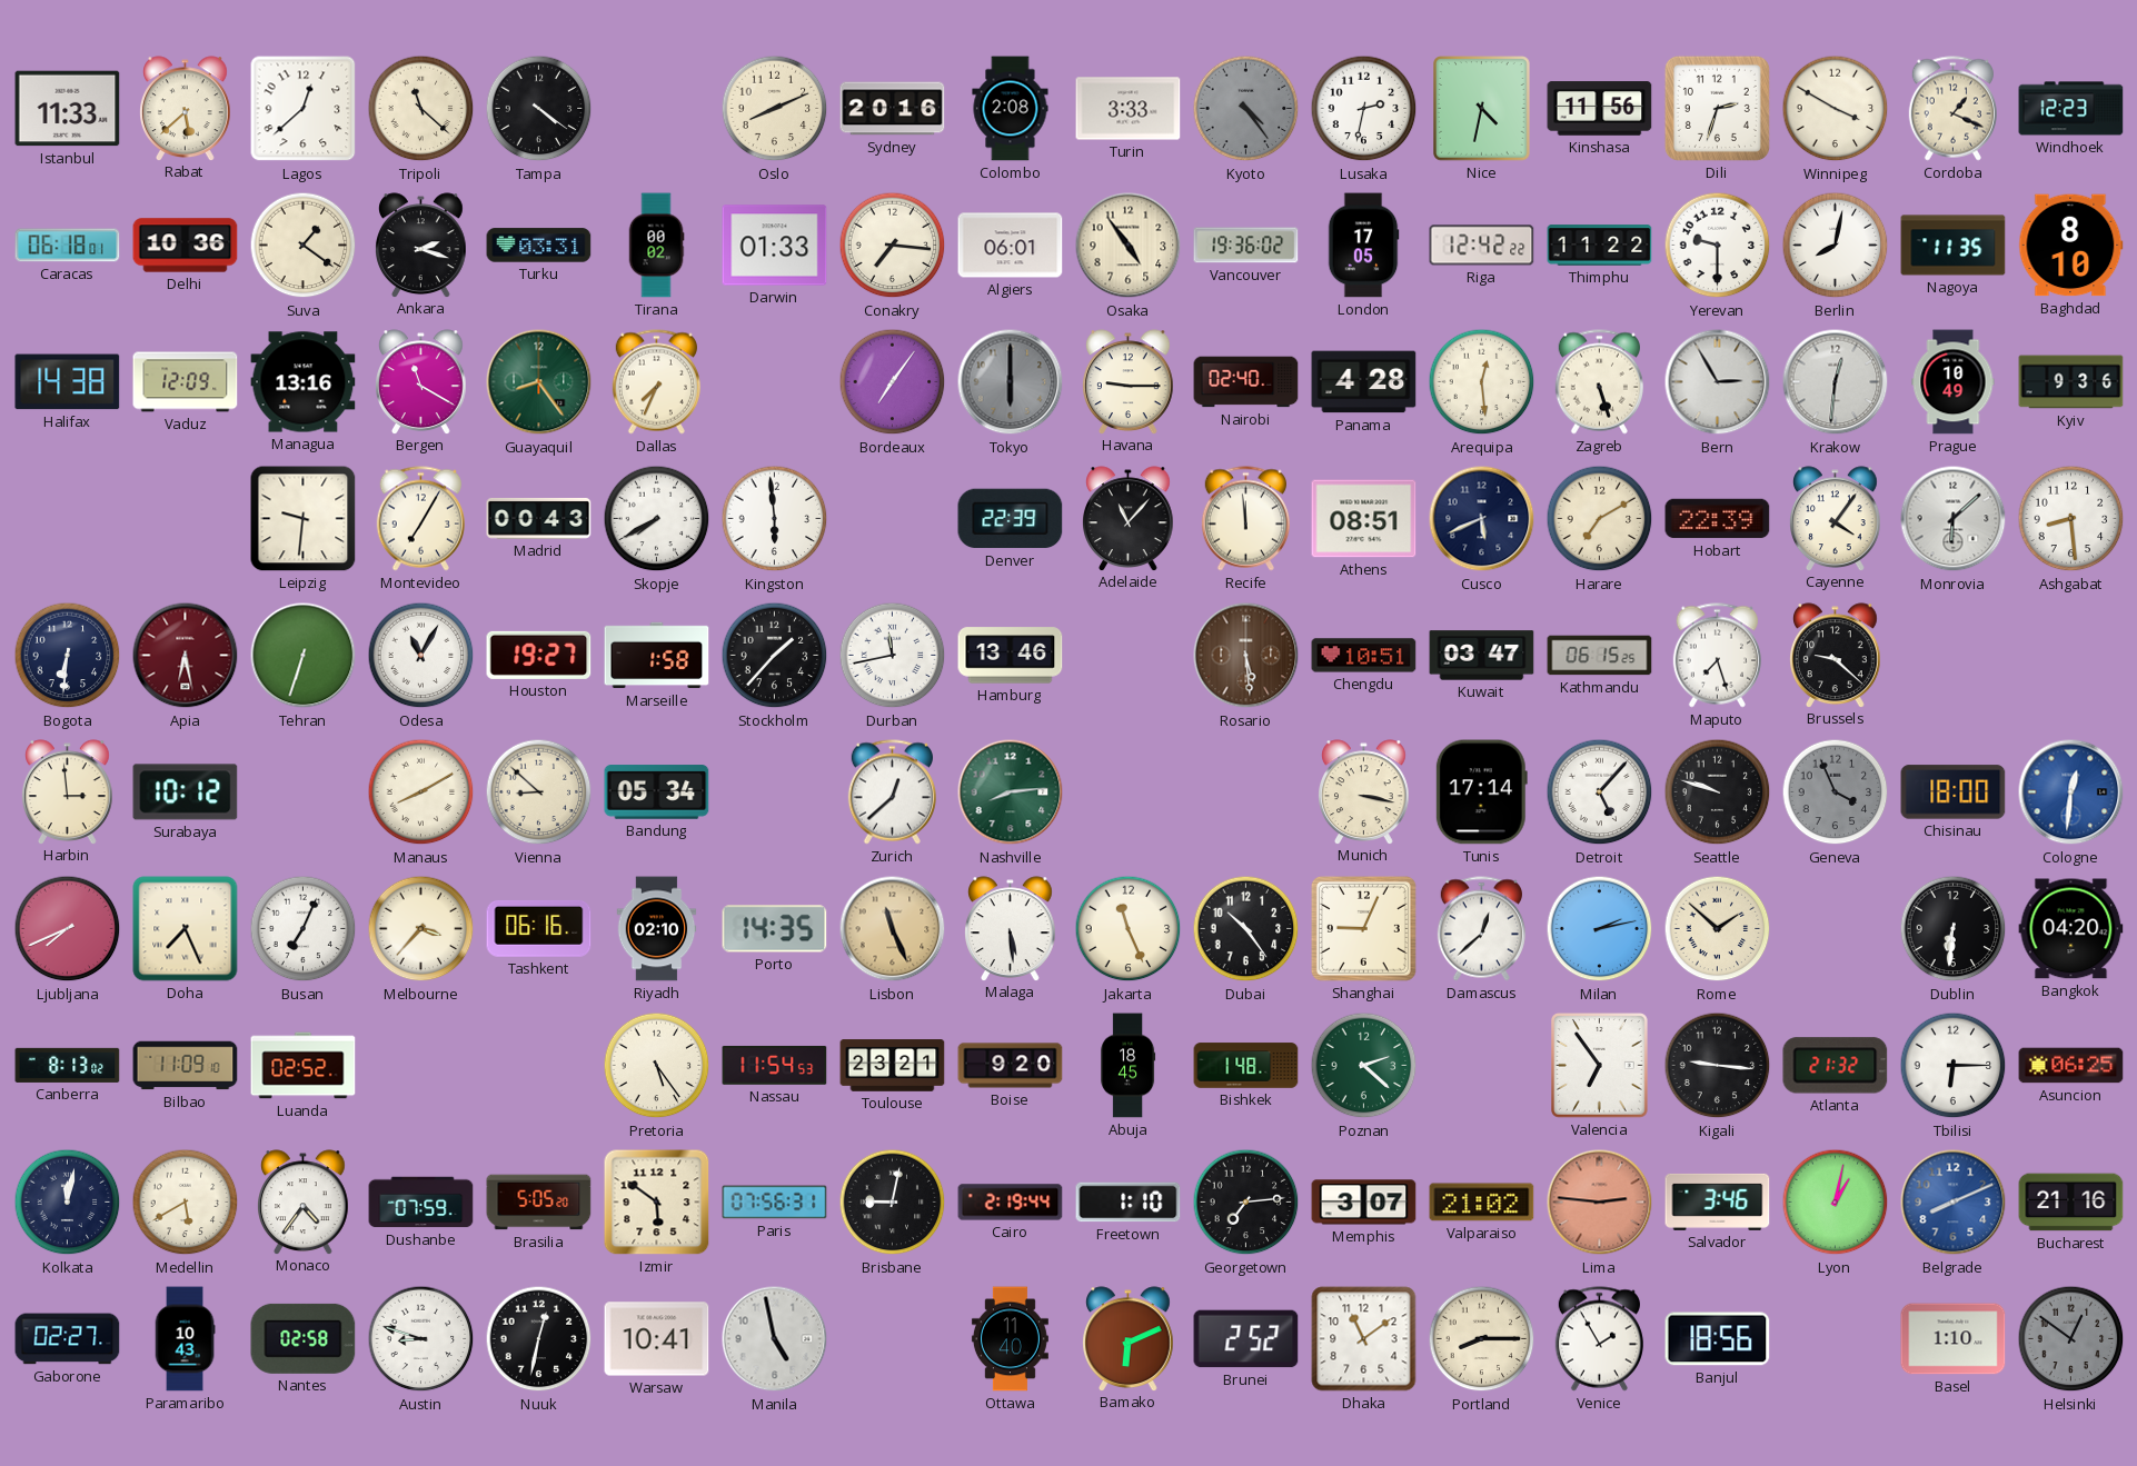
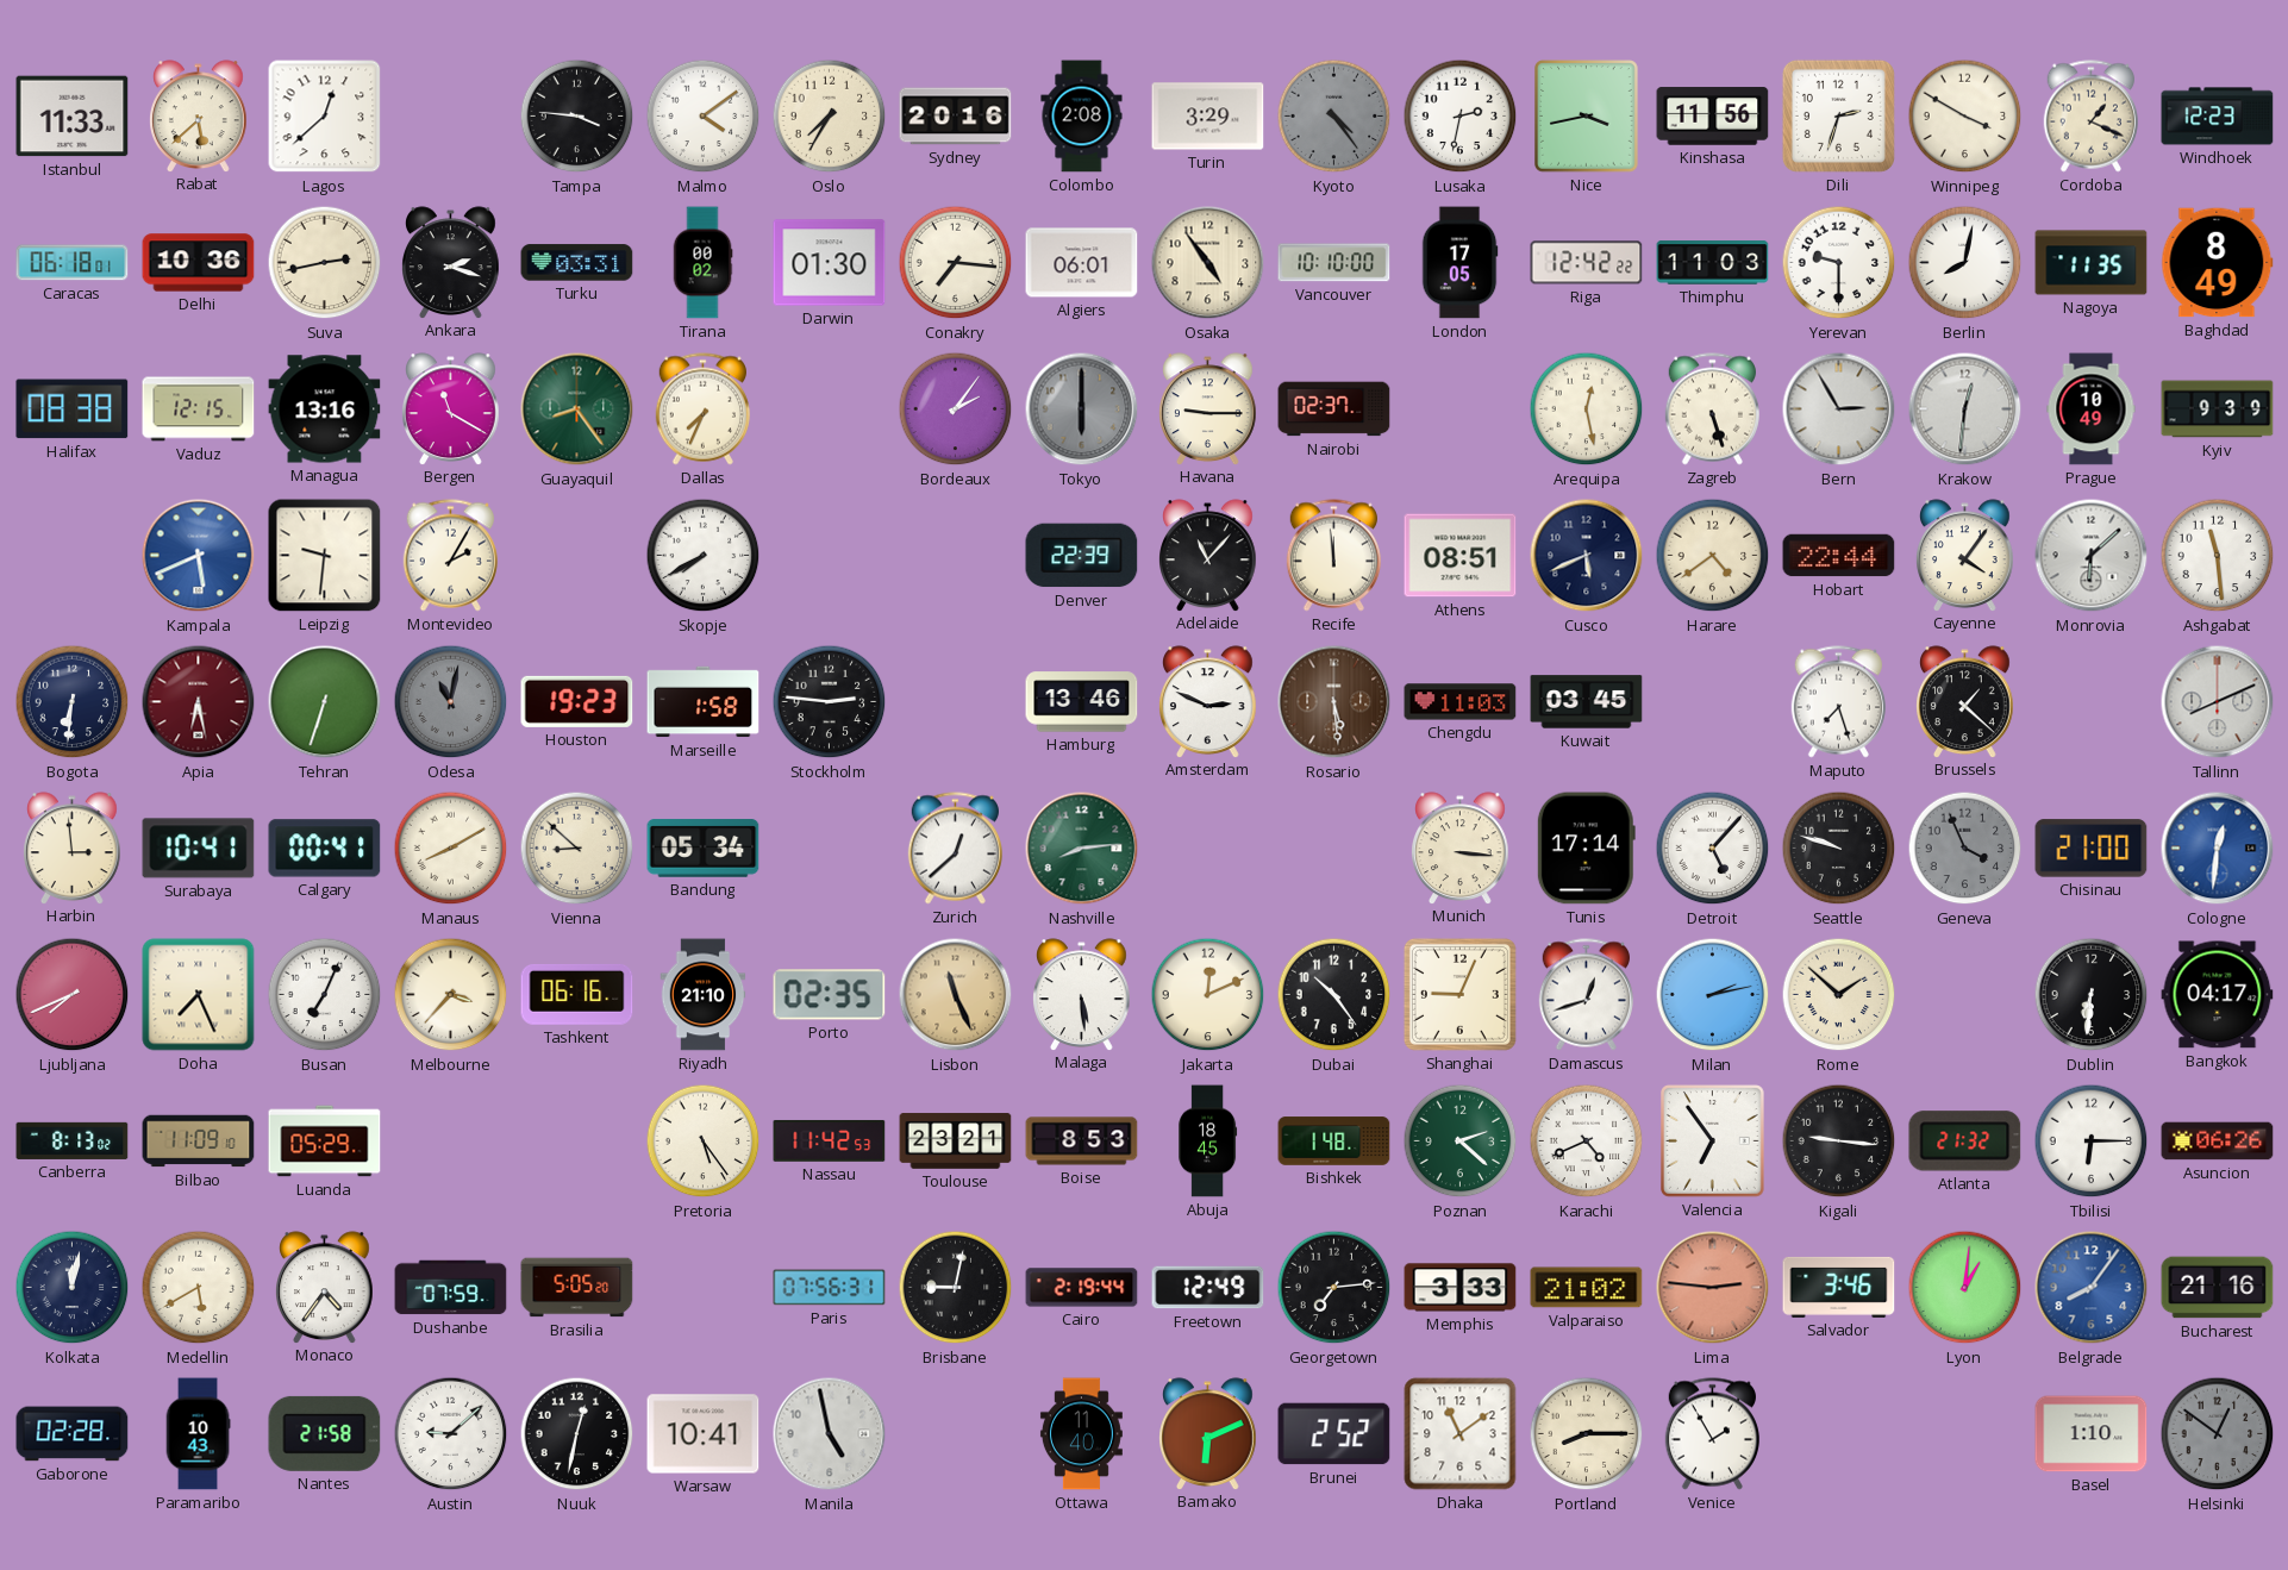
Tripoli: 11:22 -> none (421, 109)
Tampa: 4:21 -> 3:46 (577, 117)
Malmo: none -> 4:09 (704, 117)
Oslo: 8:11 -> 7:35 (830, 117)
Turin: 3:33 -> 3:29 (1208, 117)
Nice: 4:32 -> 3:43 (1587, 117)
Suva: 1:21 -> 2:43 (325, 263)
Darwin: 01:33 -> 01:30 (830, 263)
Vancouver: 19:36 -> 10:10 (1334, 263)
Thimphu: 11:22 -> 11:03 (1713, 263)
Baghdad: 8:10 -> 8:49 (2218, 263)
Halifax: 14:38 -> 08:38 (73, 409)
Vaduz: 12:09 -> 12:15 (199, 409)
Bordeaux: 7:06 -> 2:06 (956, 409)
Nairobi: 02:40 -> 02:37 (1334, 409)
Panama: 4:28 -> none (1364, 382)
Arequipa: 12:29 -> 12:28 (1587, 409)
Kyiv: 9:36 -> 9:39 (2218, 409)
Kampala: none -> 5:41 (199, 556)
Montevideo: 7:05 -> 2:05 (450, 556)
Madrid: 00:43 -> none (539, 518)
Kingston: 5:59 -> none (775, 519)
Harare: 7:10 -> 4:39 (1713, 556)
Hobart: 22:39 -> 22:44 (1839, 556)
Ashgabat: 8:29 -> 11:29 (2218, 556)
Odesa: 11:05 -> 11:02 (451, 702)
Odesa dial: white -> grey (451, 702)
Houston: 19:27 -> 19:23 (577, 701)
Stockholm: 1:37 -> 2:46 (830, 702)
Durban: 11:43 -> none (893, 656)
Amsterdam: none -> 2:49 (1208, 701)
Chengdu: 10:51 -> 11:03 (1461, 702)
Kuwait: 03:47 -> 03:45 (1587, 702)
Kathmandu: 06:15 -> none (1600, 656)
Brussels: 9:22 -> 1:22 (1965, 701)
Tallinn: none -> 8:11 (2218, 702)
Surabaya: 10:12 -> 10:41 (199, 849)
Calgary: none -> 00:41 (325, 849)
Munich: 3:17 -> 3:16 (1461, 847)
Chisinau: 18:00 -> 21:00 (2092, 849)
Riyadh: 02:10 -> 21:10 (704, 995)
Porto: 14:35 -> 02:35 (830, 995)
Jakarta: 11:26 -> 12:11 (1208, 995)
Damascus: 12:38 -> 12:42 (1586, 995)
Bangkok: 04:20 -> 04:17 (2218, 995)
Luanda: 02:52 -> 05:29 (325, 1141)
Nassau: 11:54 -> 11:42 (830, 1140)
Boise: 9:20 -> 8:53 (1082, 1141)
Karachi: none -> 4:41 (1587, 1141)
Asuncion: 06:25 -> 06:26 (2218, 1141)
Izmir: 5:51 -> none (657, 1203)
Freetown: 1:10 -> 12:49 (1208, 1288)
Memphis: 3:07 -> 3:33 (1461, 1288)
Lyon: 1:02 -> 1:01 (1965, 1288)
Belgrade: 8:11 -> 8:06 (2092, 1288)
Gaborone: 02:27 -> 02:28 (73, 1434)
Nantes: 02:58 -> 21:58 (325, 1433)
Austin: 8:48 -> 9:08 (451, 1434)
Banjul: 18:56 -> none (1718, 1339)
